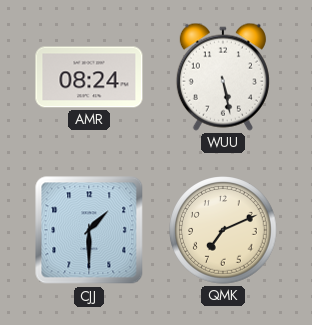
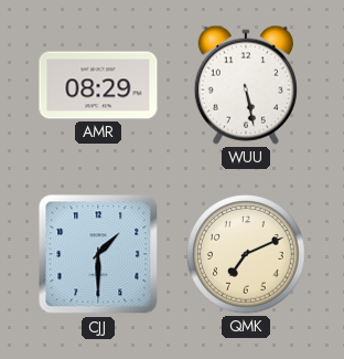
AMR: 08:24 -> 08:29 (98, 85)
